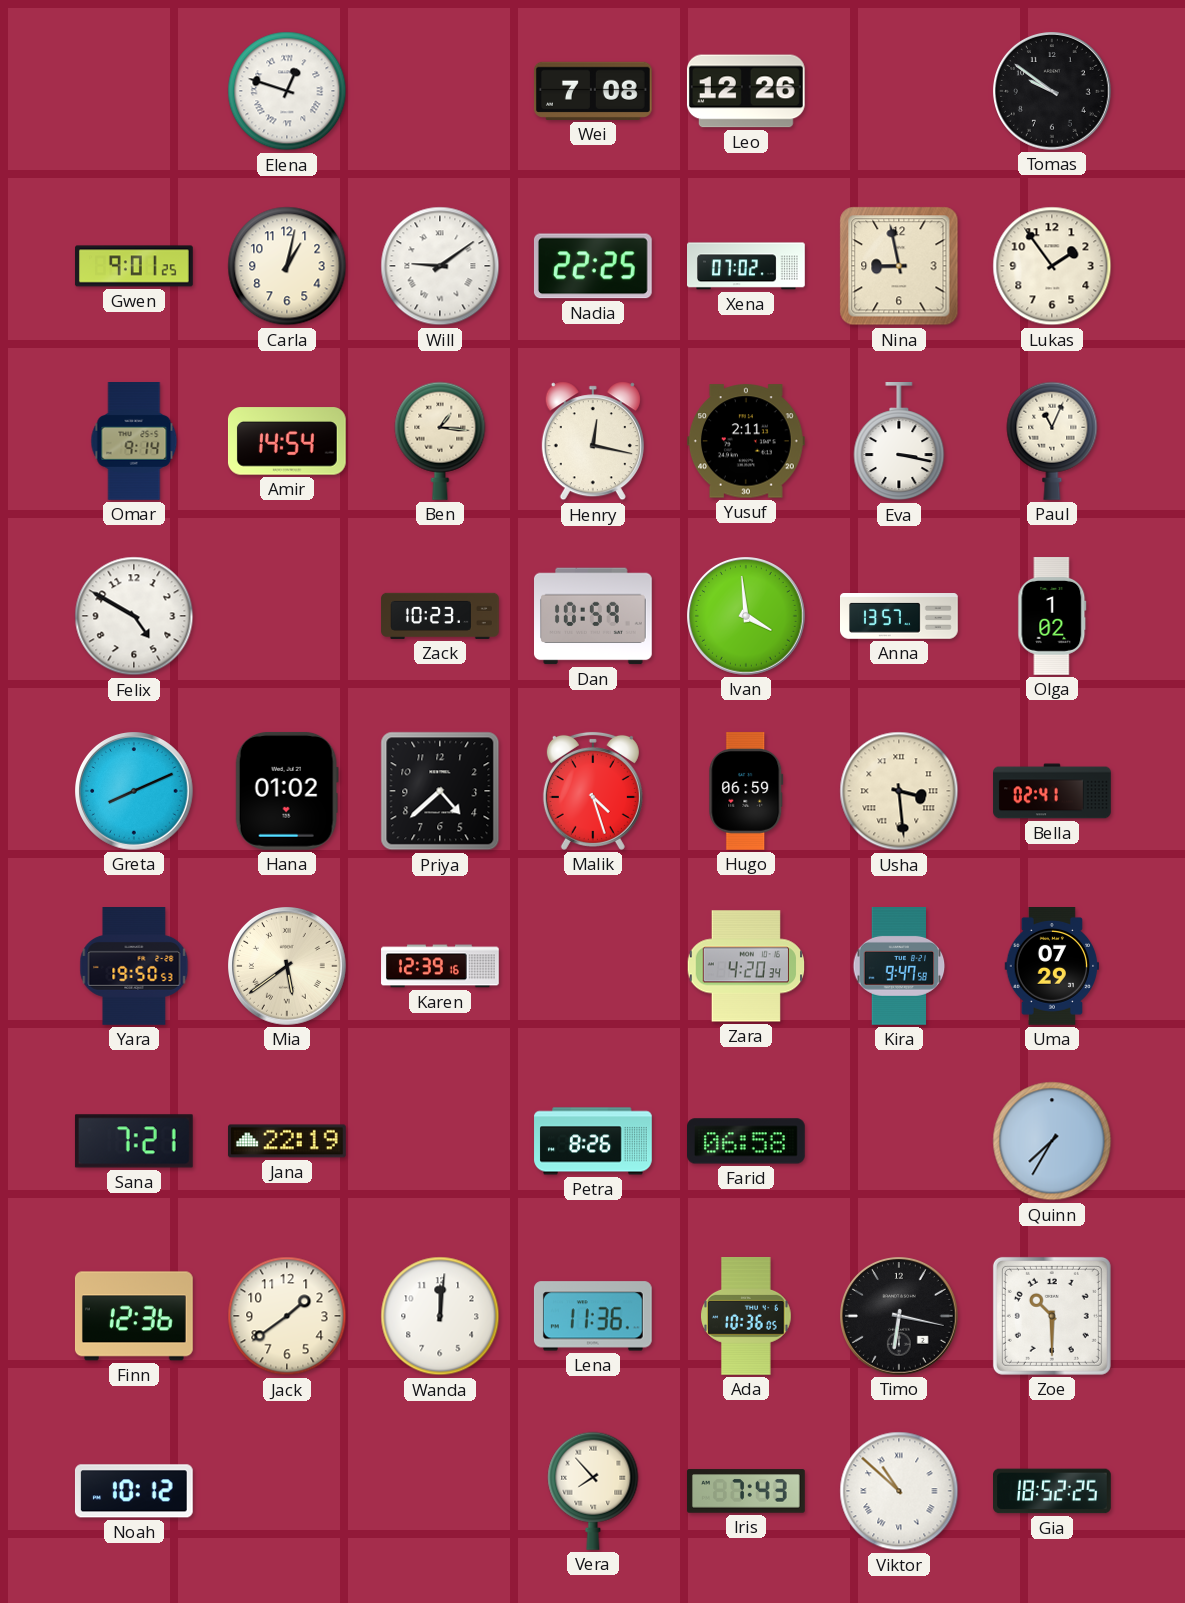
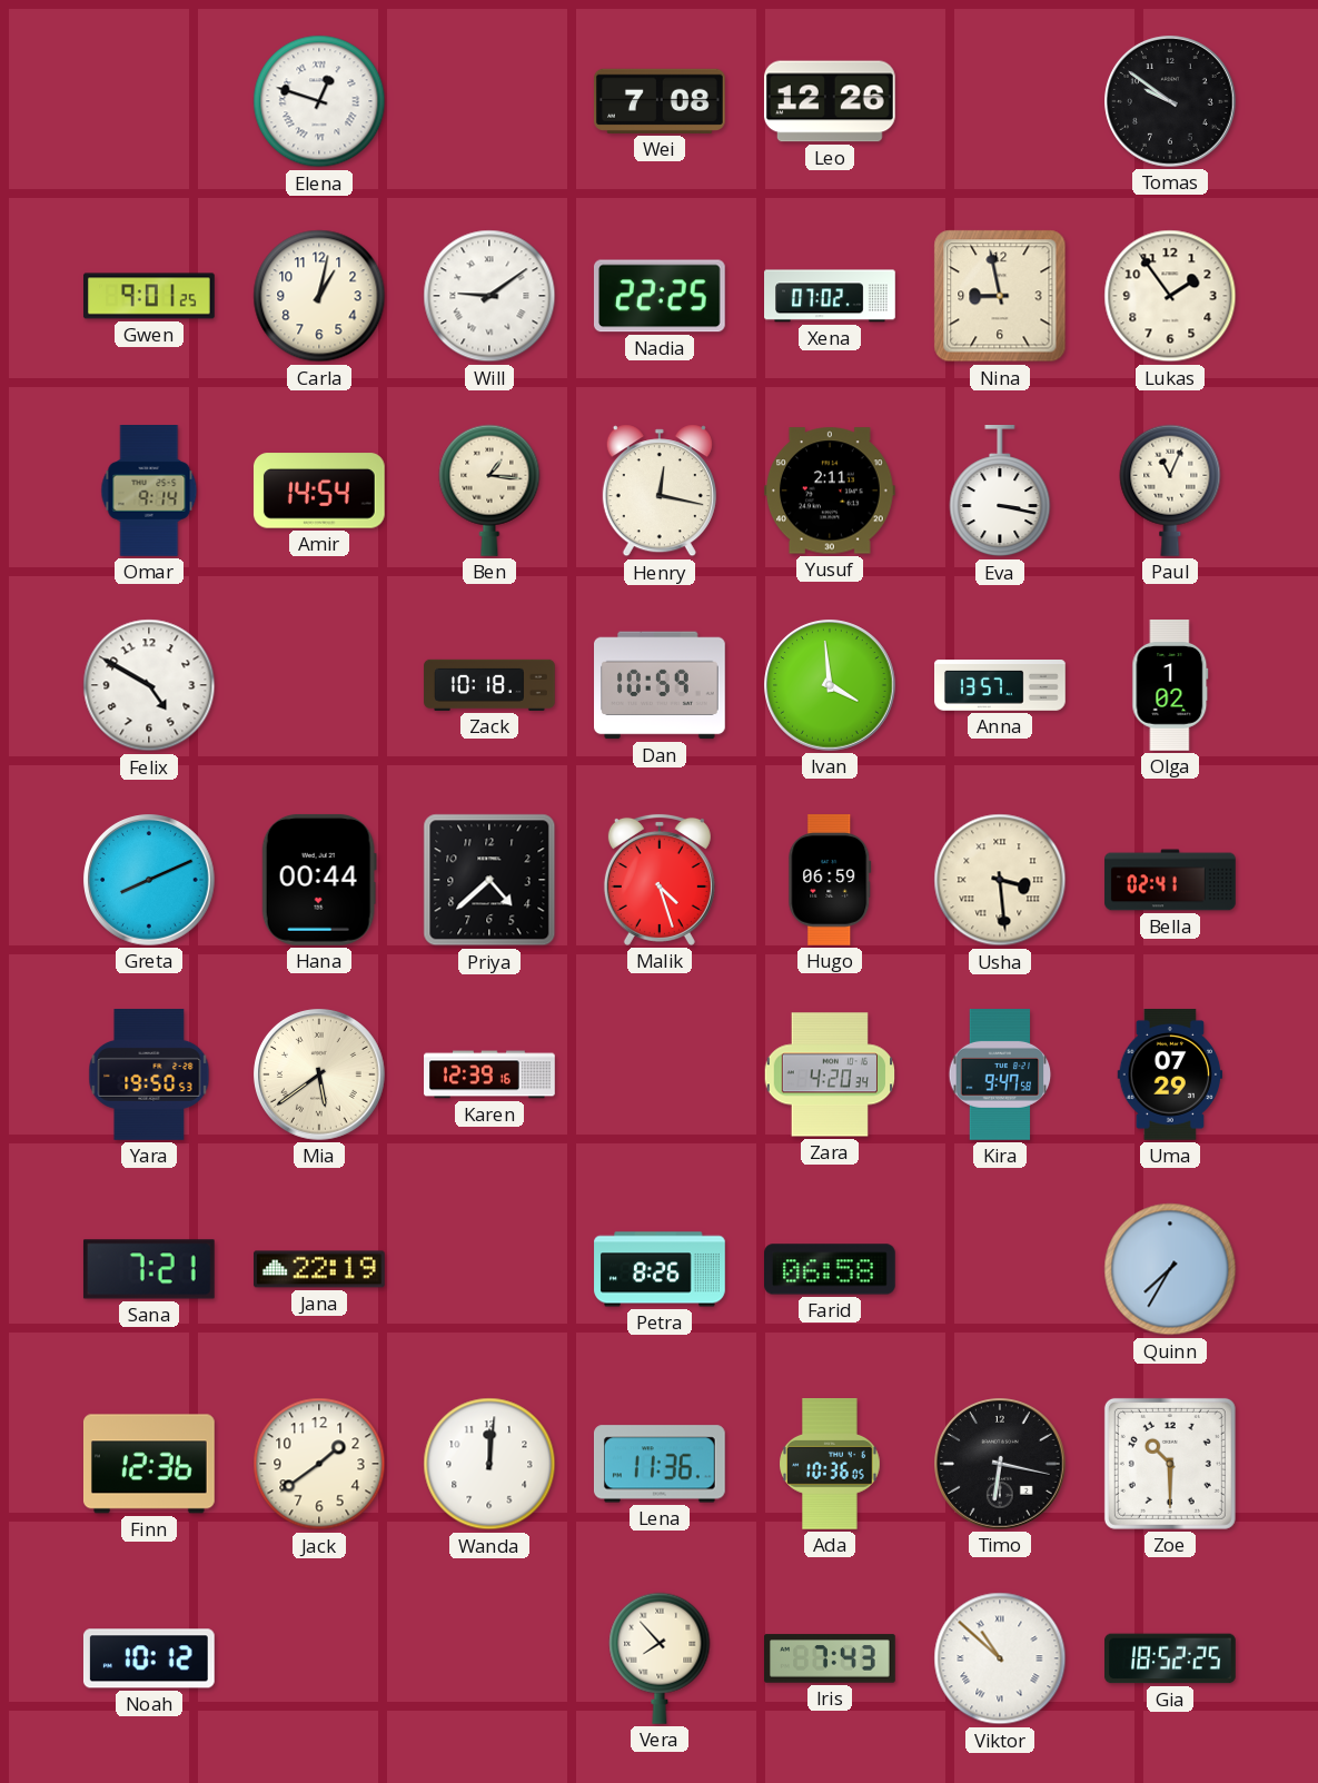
Zack: 10:23 -> 10:18 (489, 685)
Hana: 01:02 -> 00:44 (319, 880)
